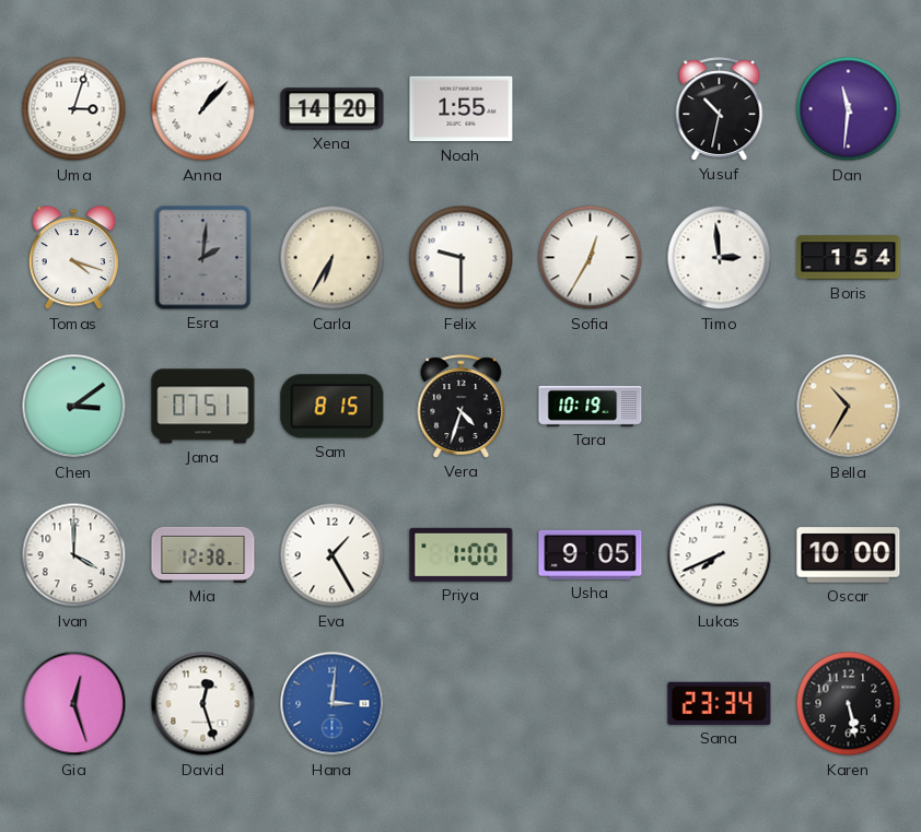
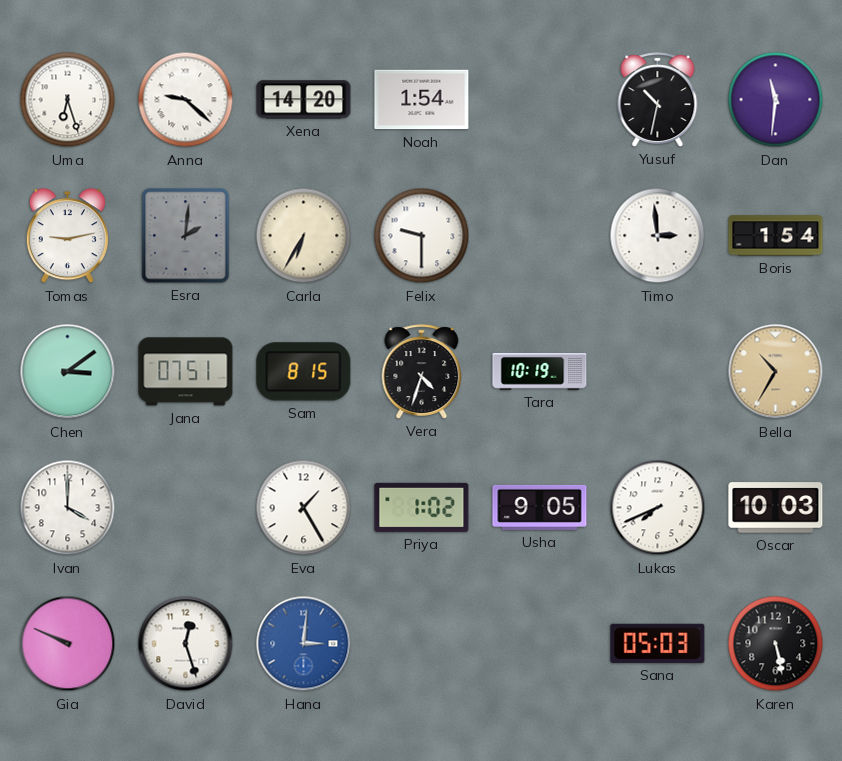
Uma: 3:03 -> 6:27 (68, 100)
Anna: 1:07 -> 9:22 (186, 100)
Noah: 1:55 -> 1:54 (422, 100)
Tomas: 4:18 -> 9:13 (67, 236)
Sofia: 12:35 -> none (591, 258)
Mia: 12:38 -> none (203, 554)
Priya: 1:00 -> 1:02 (422, 507)
Oscar: 10:00 -> 10:03 (776, 508)
Gia: 12:27 -> 9:49 (68, 644)
Sana: 23:34 -> 05:03 (658, 643)
